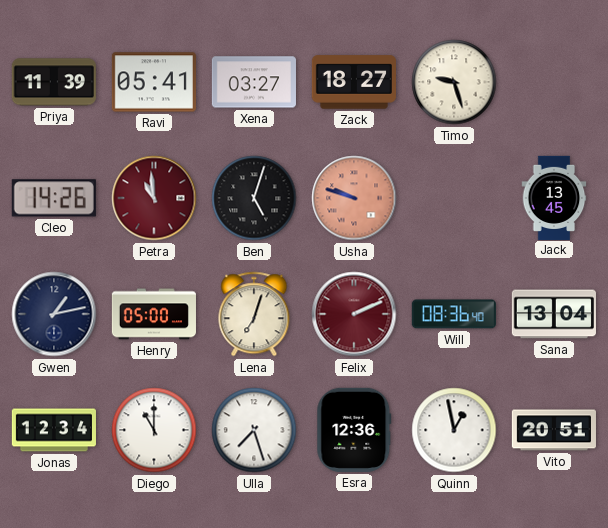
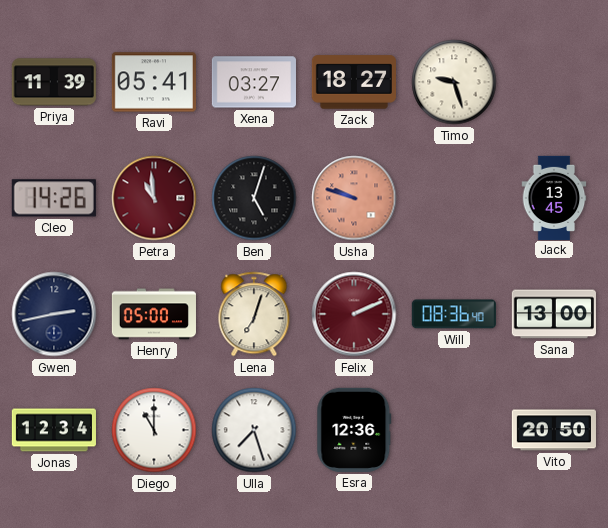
Gwen: 1:13 -> 2:43 (54, 314)
Sana: 13:04 -> 13:00 (554, 314)
Quinn: 12:58 -> none (454, 430)
Vito: 20:51 -> 20:50 (554, 430)
